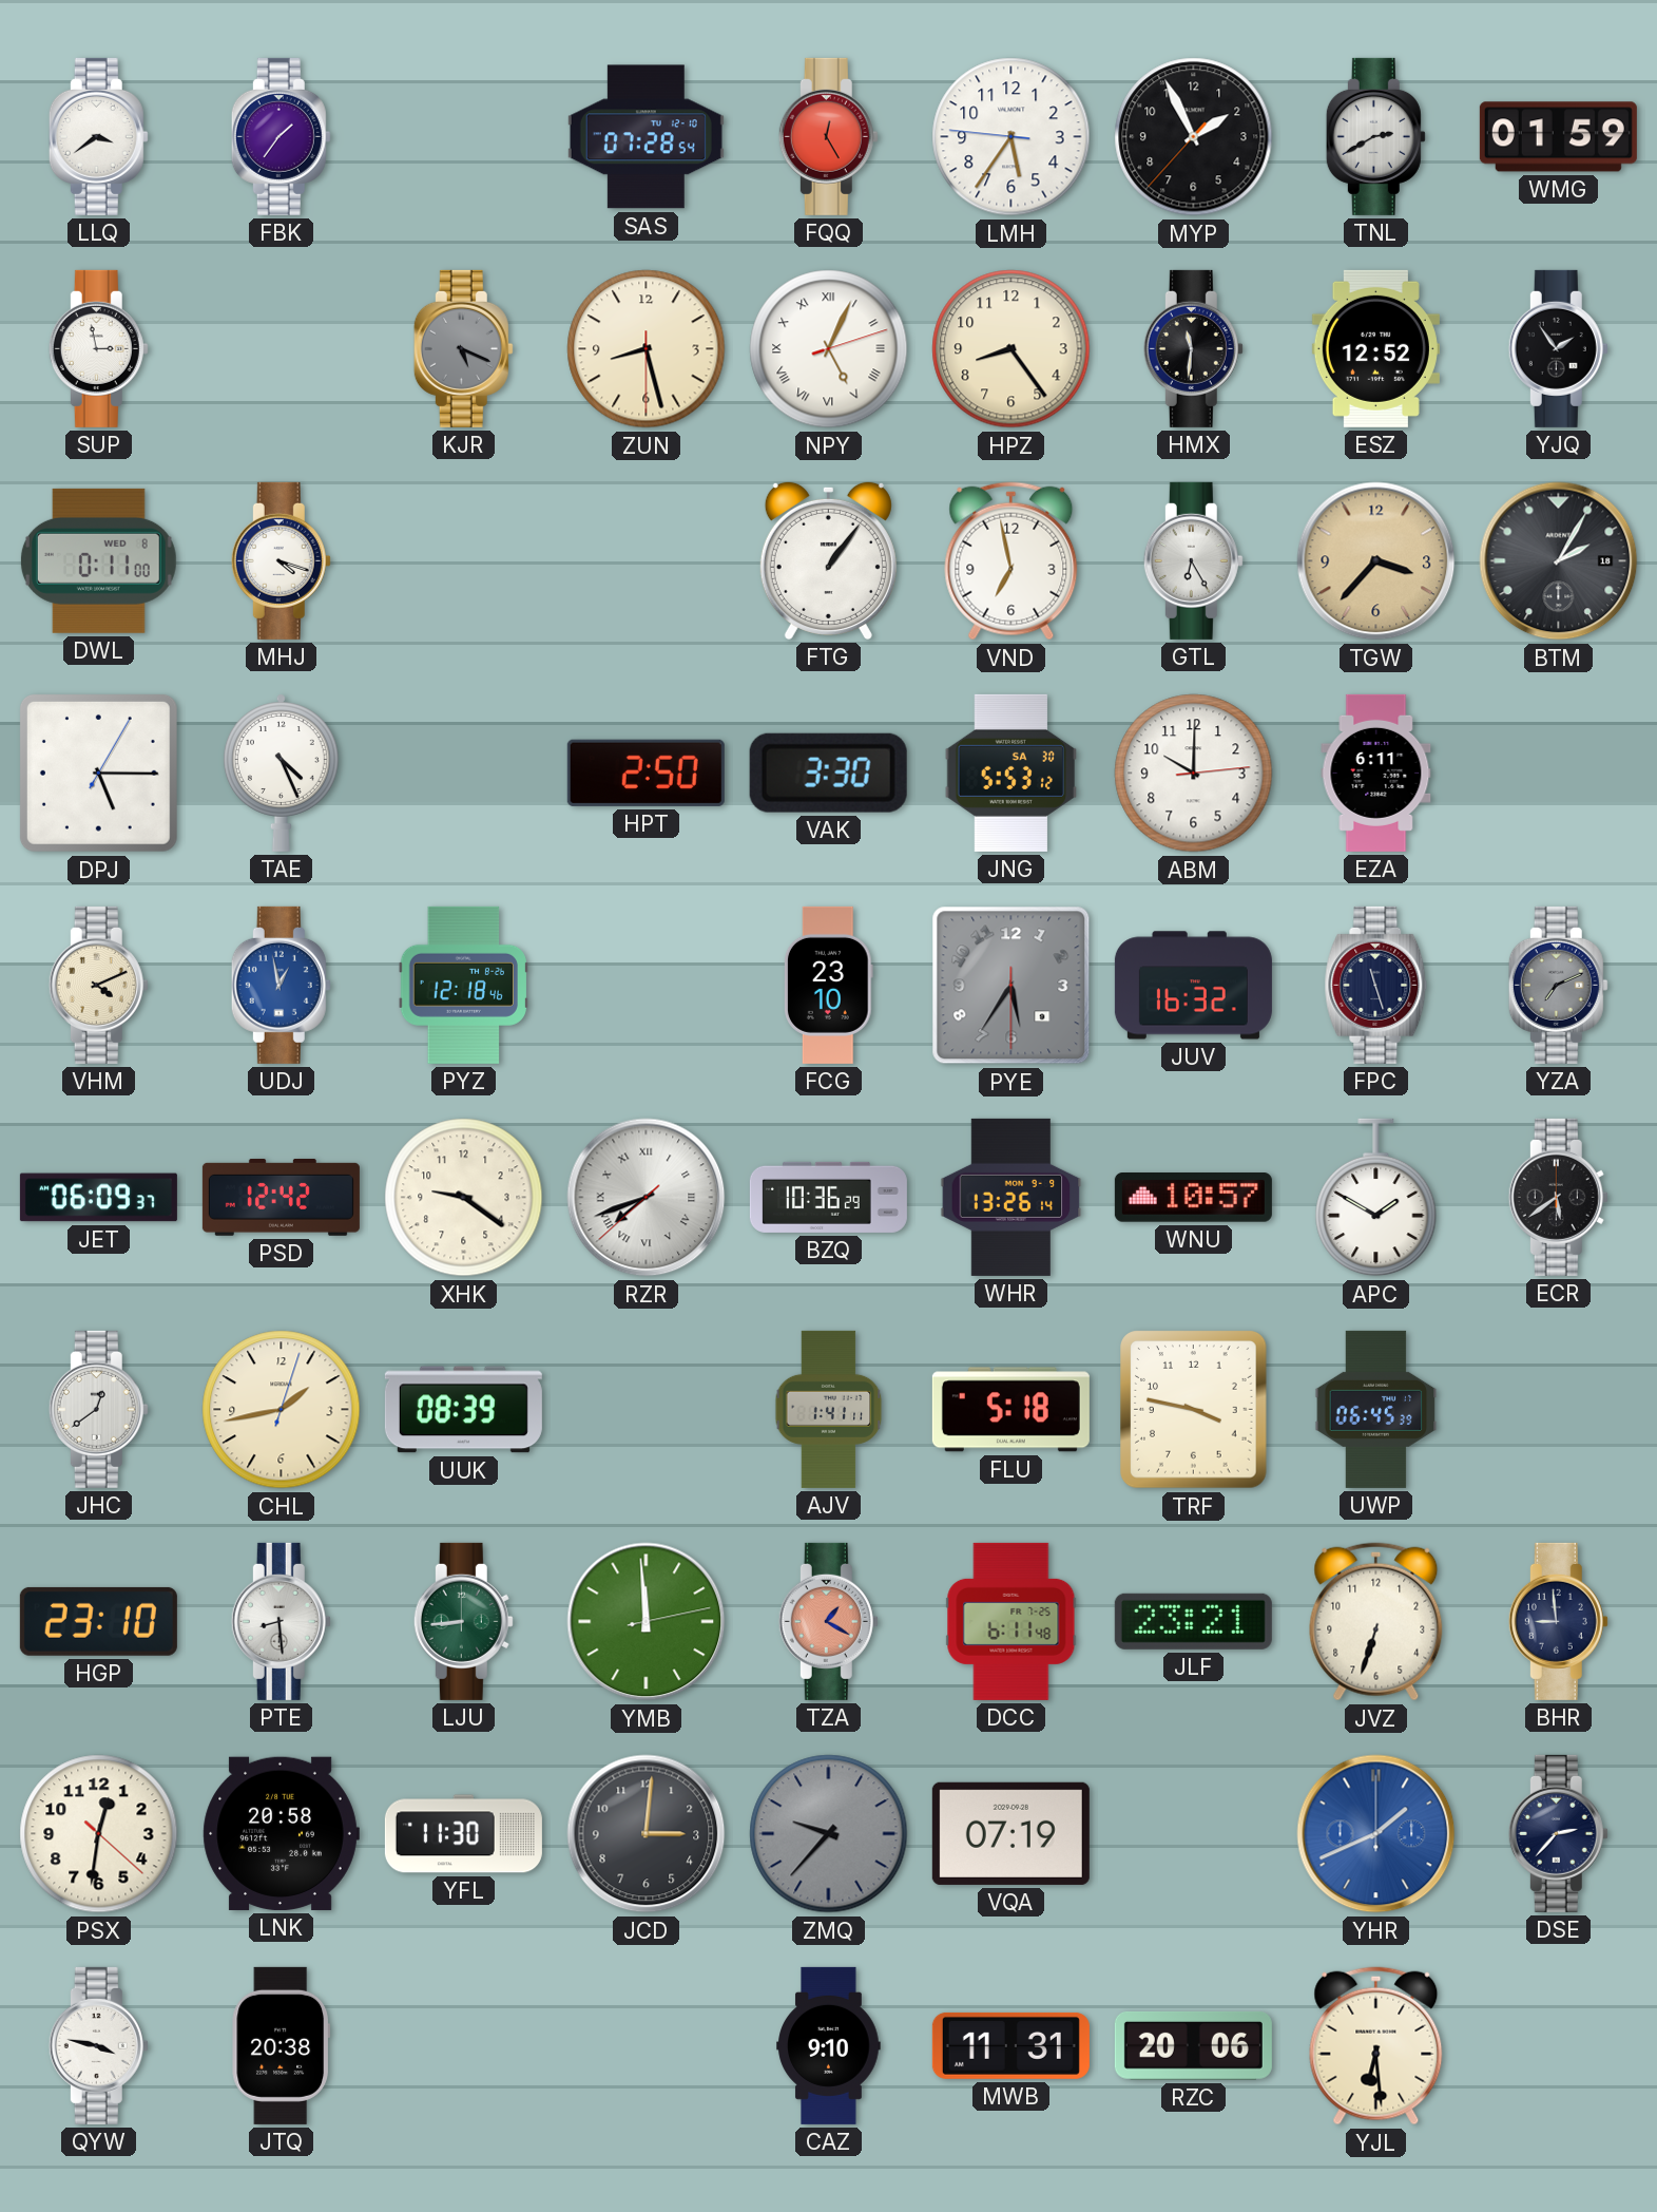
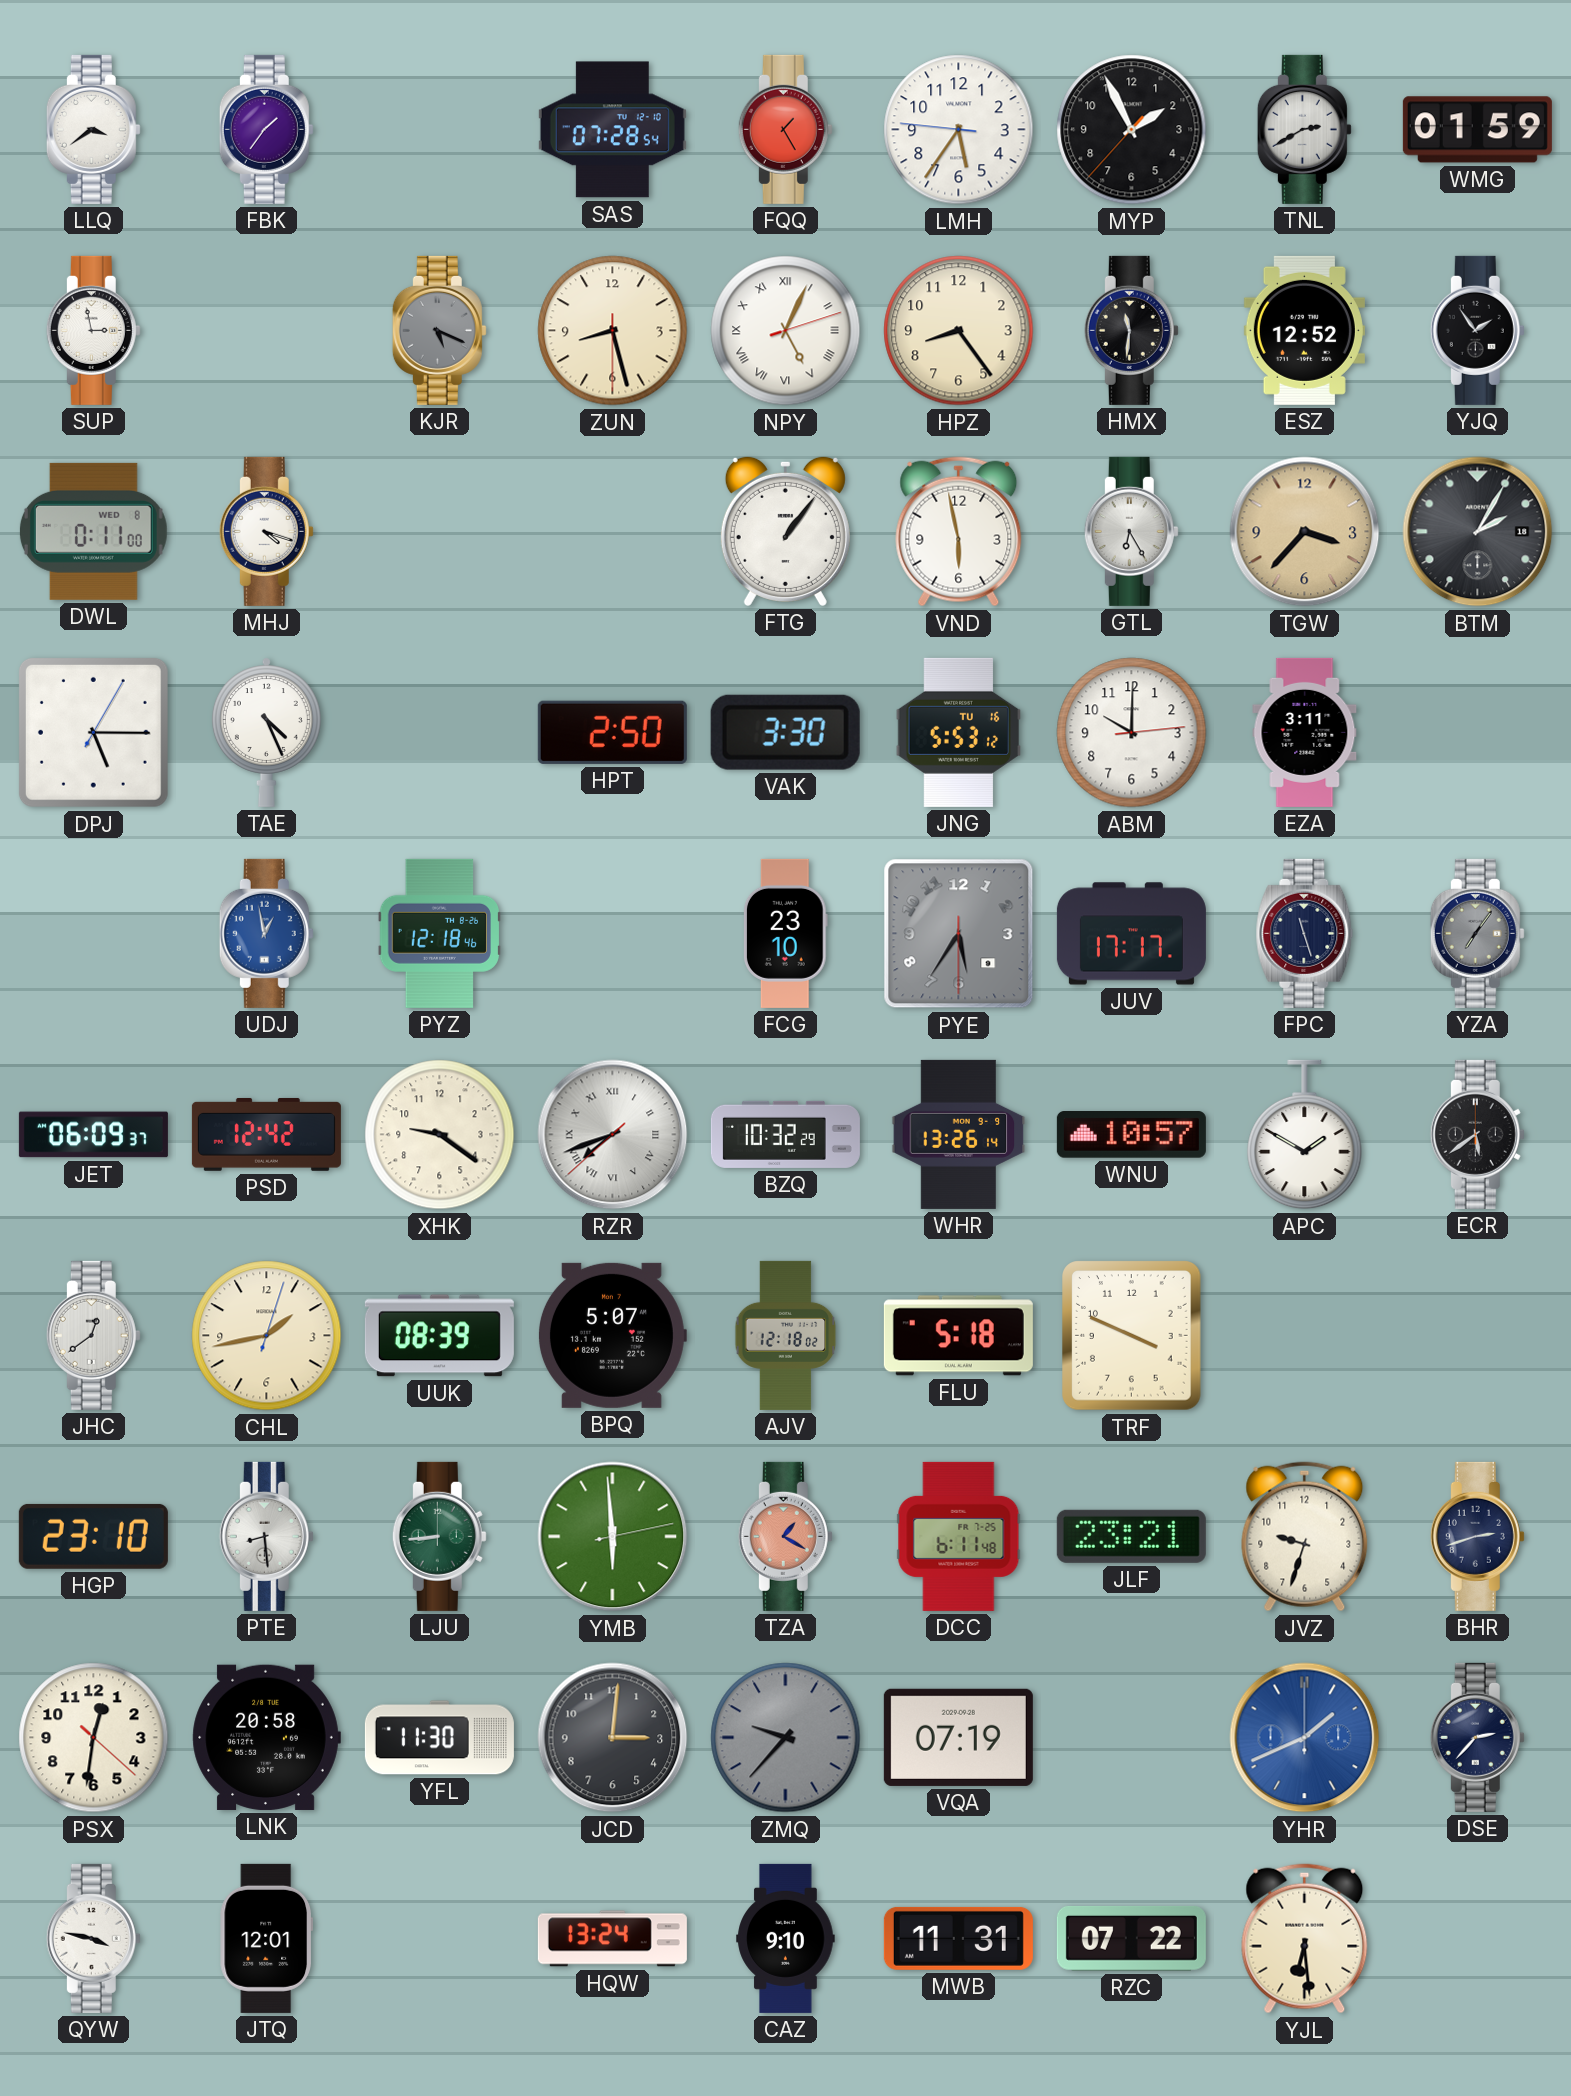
FQQ: 12:25 -> 1:25 (785, 129)
VND: 6:58 -> 5:58 (959, 532)
JNG date: SA 30 -> TU 16 (959, 732)
EZA: 6:11 -> 3:11 (1305, 732)
VHM: 4:11 -> none (98, 985)
JUV: 16:32 -> 17:17 (1131, 934)
YZA: 7:11 -> 7:06 (1477, 933)
BZQ: 10:36 -> 10:32 (785, 1134)
BPQ: none -> 5:07 (612, 1335)
AJV: 1:41 -> 12:18 (786, 1335)
TRF: 3:47 -> 3:49 (1132, 1336)
UWP: 06:45 -> none (1376, 1409)
YMB: 11:59 -> 5:59 (613, 1537)
JVZ: 6:33 -> 9:33 (1305, 1537)
BHR: 8:59 -> 2:42 (1477, 1536)
JTQ: 20:38 -> 12:01 (266, 1938)
HQW: none -> 13:24 (612, 1939)
RZC: 20:06 -> 07:22 (1131, 1938)
